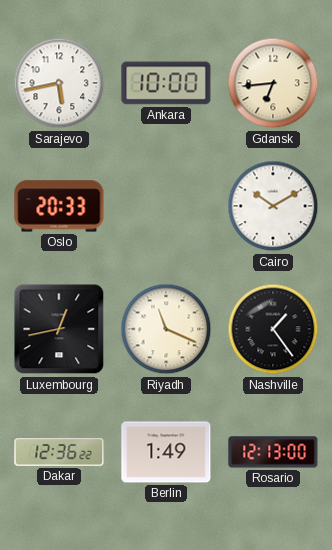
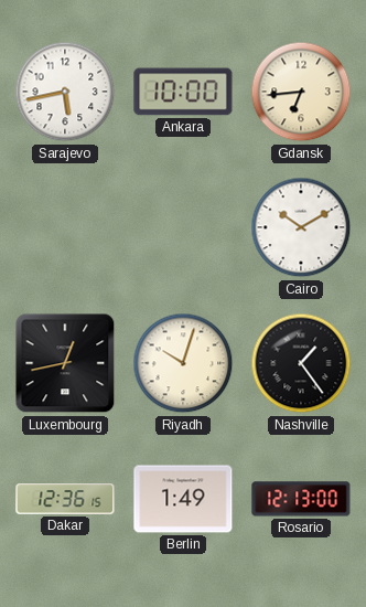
Oslo: 20:33 -> none (59, 206)
Riyadh: 11:19 -> 10:03 (183, 363)
Dakar: 12:36:22 -> 12:36:15 (65, 499)
